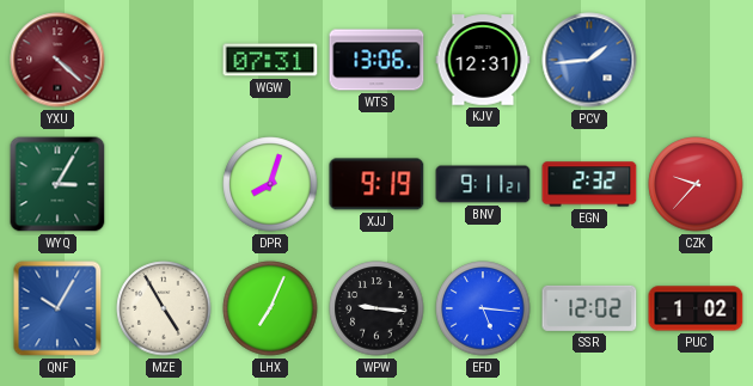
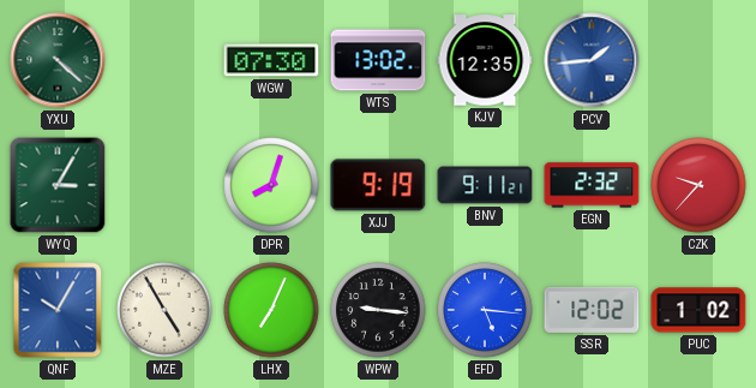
YXU dial: burgundy -> green (58, 60)
WGW: 07:31 -> 07:30 (271, 60)
WTS: 13:06 -> 13:02 (378, 60)
KJV: 12:31 -> 12:35 (485, 60)
